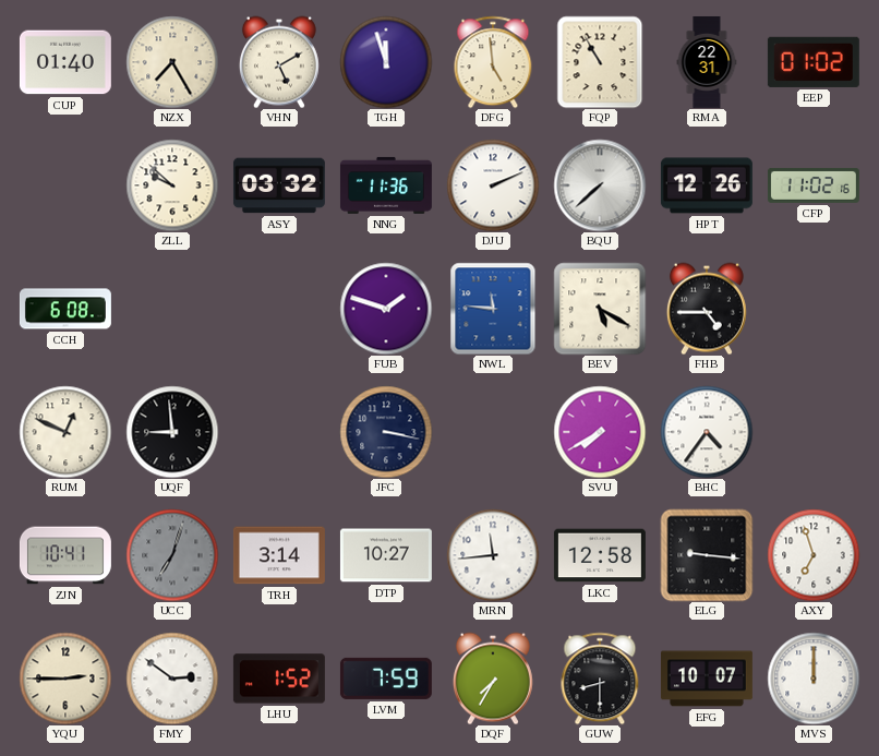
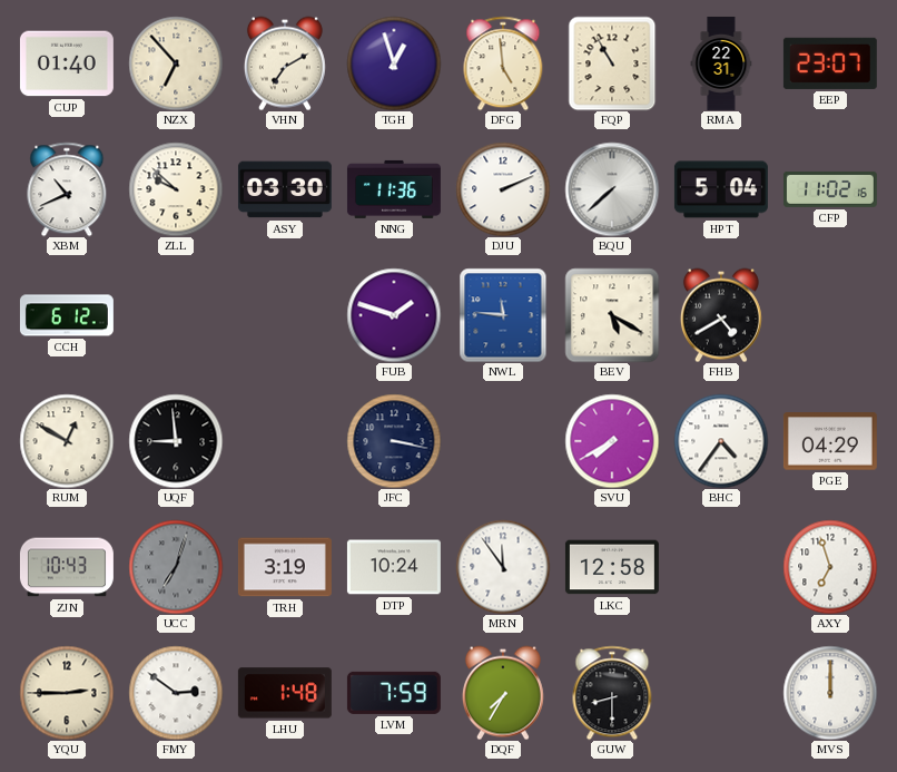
NZX: 7:25 -> 6:53 (176, 63)
VHN: 5:10 -> 7:10 (285, 63)
TGH: 11:57 -> 12:57 (394, 63)
EEP: 01:02 -> 23:07 (830, 63)
XBM: none -> 10:41 (67, 189)
ASY: 03:32 -> 03:30 (285, 189)
HPT: 12:26 -> 5:04 (721, 189)
CCH: 6:08 -> 6:12 (67, 315)
FHB: 4:45 -> 4:40 (721, 315)
RUM: 12:49 -> 12:50 (67, 441)
PGE: none -> 04:29 (830, 441)
ZJN: 10:41 -> 10:43 (67, 567)
TRH: 3:14 -> 3:19 (285, 567)
DTP: 10:27 -> 10:24 (394, 567)
MRN: 11:44 -> 11:54 (503, 567)
ELG: 9:16 -> none (707, 555)
LHU: 1:52 -> 1:48 (285, 693)
EFG: 10:07 -> none (707, 679)
